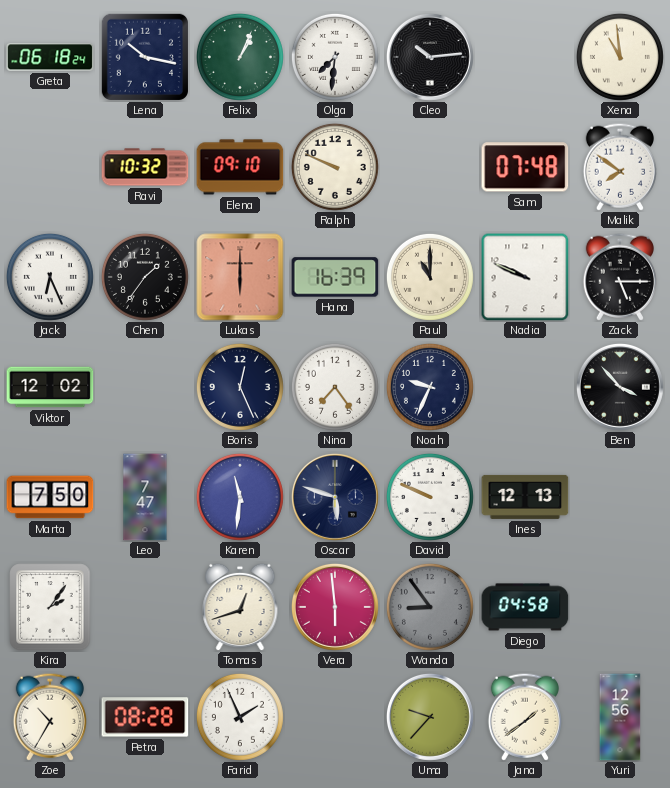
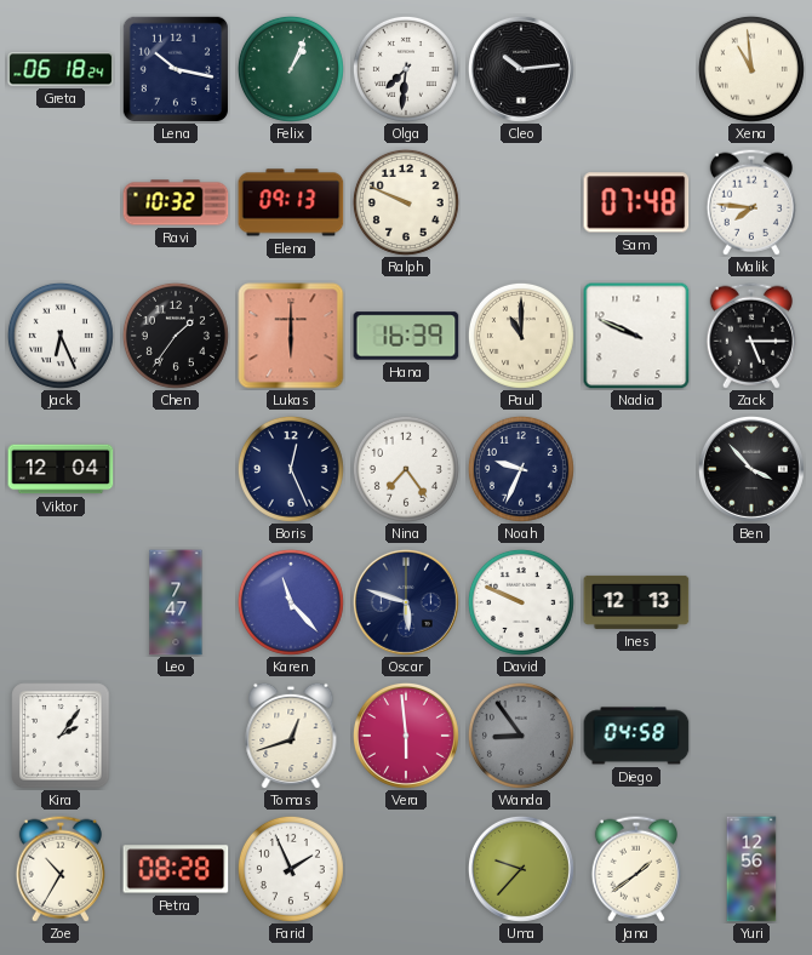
Elena: 09:10 -> 09:13 (291, 202)
Malik: 7:51 -> 7:46 (751, 202)
Viktor: 12:02 -> 12:04 (61, 469)
Marta: 7:50 -> none (50, 497)
Karen: 11:31 -> 11:23 (291, 602)
